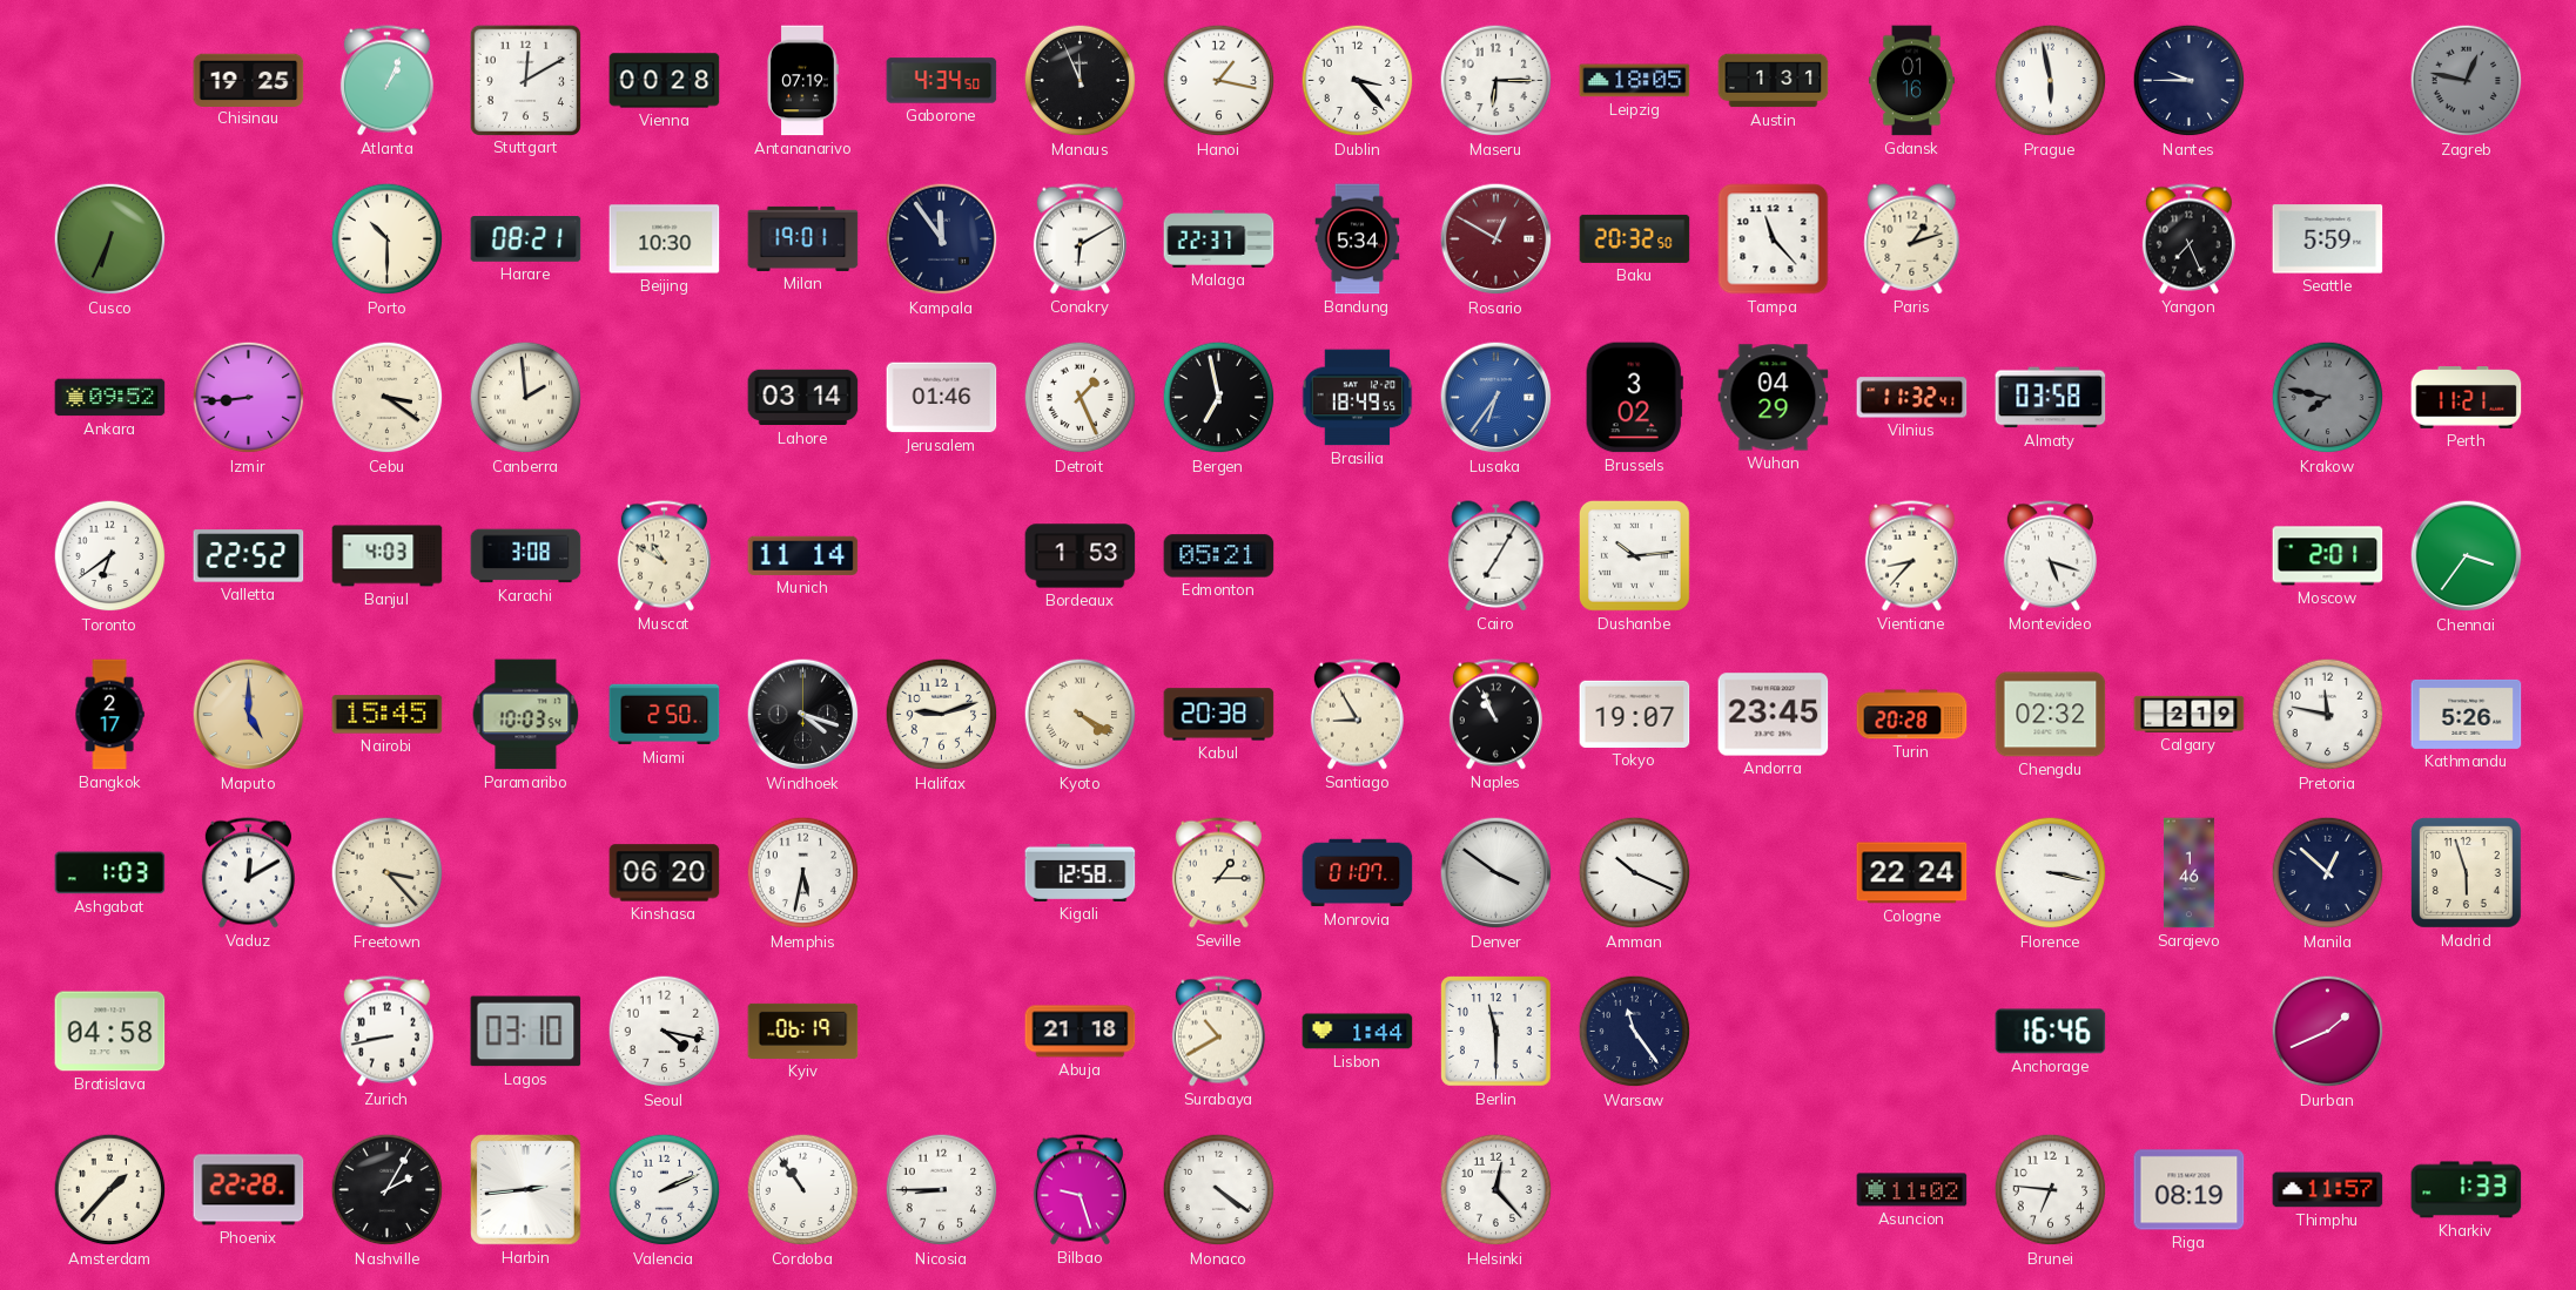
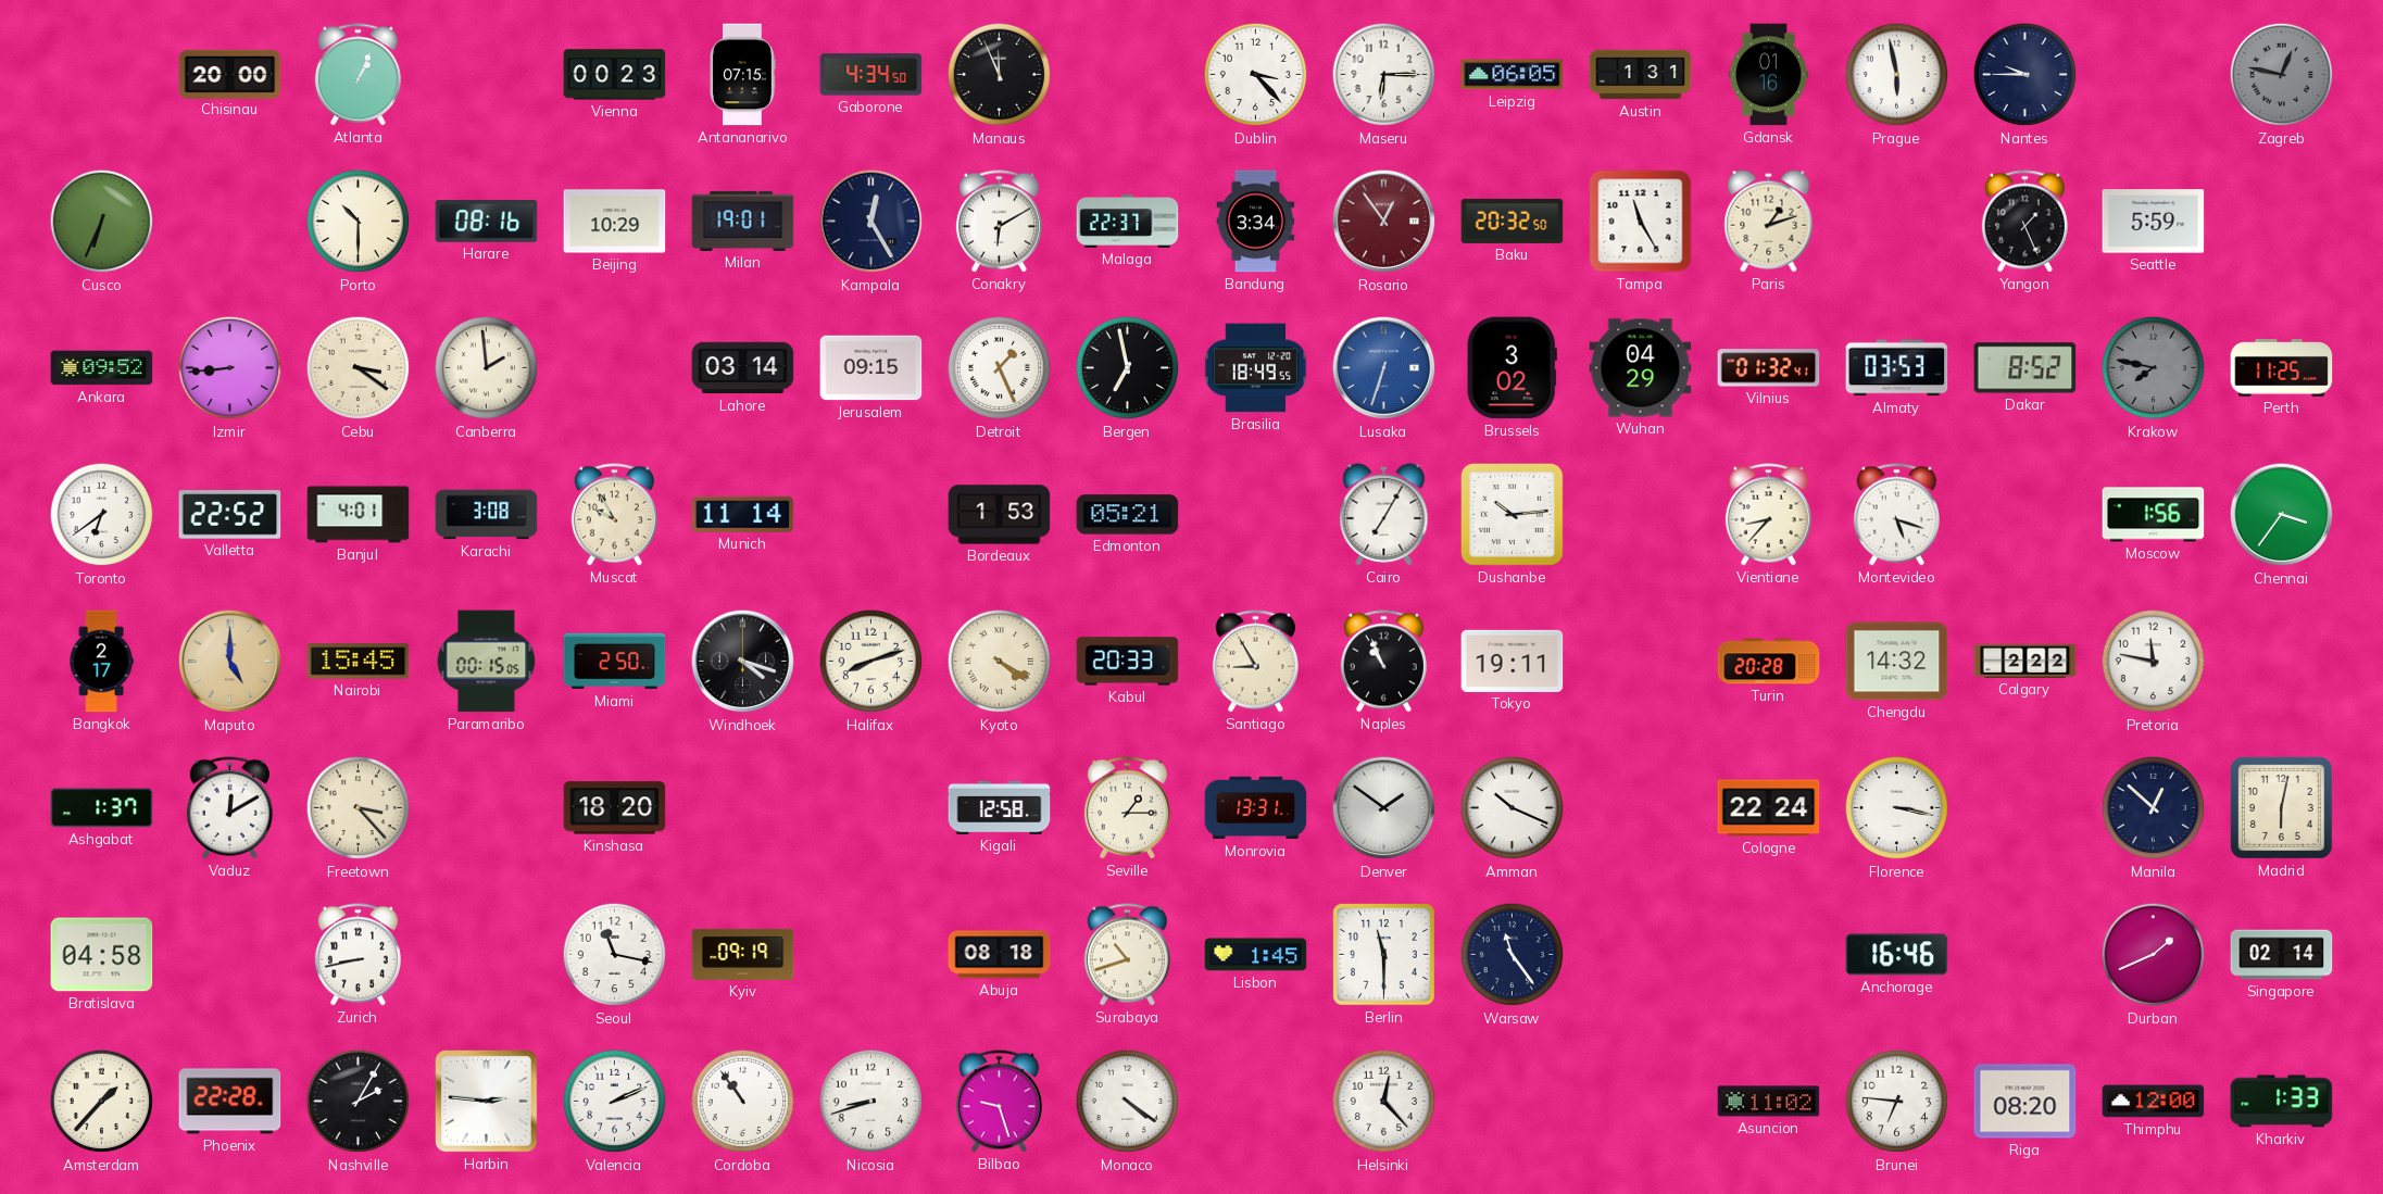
Chisinau: 19:25 -> 20:00 (230, 74)
Stuttgart: 12:10 -> none (525, 80)
Vienna: 00:28 -> 00:23 (615, 75)
Antananarivo: 07:19 -> 07:15 (742, 75)
Hanoi: 1:17 -> none (1219, 81)
Leipzig: 18:05 -> 06:05 (1513, 75)
Harare: 08:21 -> 08:16 (487, 222)
Beijing: 10:30 -> 10:29 (615, 222)
Kampala: 11:54 -> 12:25 (871, 222)
Bandung: 5:34 -> 3:34 (1256, 222)
Rosario: 12:50 -> 12:54 (1384, 222)
Tampa: 11:23 -> 11:25 (1641, 222)
Yangon: 7:26 -> 1:26 (2024, 222)
Jerusalem: 01:46 -> 09:15 (871, 368)
Lusaka: 6:36 -> 6:33 (1384, 368)
Vilnius: 11:32 -> 01:32 (1769, 368)
Almaty: 03:58 -> 03:53 (1897, 368)
Dakar: none -> 8:52 (2025, 368)
Perth: 11:21 -> 11:25 (2282, 368)
Banjul: 4:03 -> 4:01 (359, 515)
Muscat: 10:50 -> 9:55 (614, 515)
Moscow: 2:01 -> 1:56 (2154, 515)
Paramaribo: 10:03 -> 00:15 (487, 662)
Halifax: 9:12 -> 8:12 (871, 662)
Kabul: 20:38 -> 20:33 (1128, 662)
Tokyo: 19:07 -> 19:11 (1513, 661)
Andorra: 23:45 -> none (1774, 715)
Chengdu: 02:32 -> 14:32 (1897, 662)
Calgary: 2:19 -> 2:22 (2025, 661)
Kathmandu: 5:26 -> none (2467, 714)
Ashgabat: 1:03 -> 1:37 (102, 808)
Kinshasa: 06:20 -> 18:20 (615, 808)
Memphis: 5:32 -> none (803, 873)
Monrovia: 01:07 -> 13:31 (1256, 808)
Denver: 3:51 -> 1:51 (1384, 808)
Sarajevo: 1:46 -> none (2190, 873)
Madrid: 5:57 -> 6:02 (2281, 807)
Lagos: 03:10 -> none (526, 1032)
Seoul: 4:17 -> 11:17 (615, 955)
Kyiv: 06:19 -> 09:19 (743, 954)
Abuja: 21:18 -> 08:18 (1000, 955)
Surabaya: 10:40 -> 10:42 (1127, 955)
Lisbon: 1:44 -> 1:45 (1256, 955)
Singapore: none -> 02:14 (2282, 955)
Harbin: 2:44 -> 2:46 (487, 1102)
Nicosia: 8:45 -> 8:42 (871, 1102)
Riga: 08:19 -> 08:20 (2025, 1102)
Thimphu: 11:57 -> 12:00 (2154, 1102)
